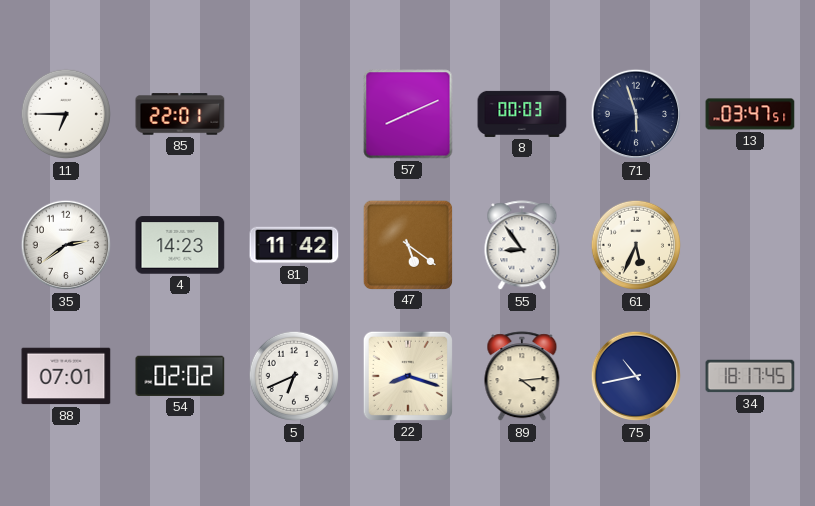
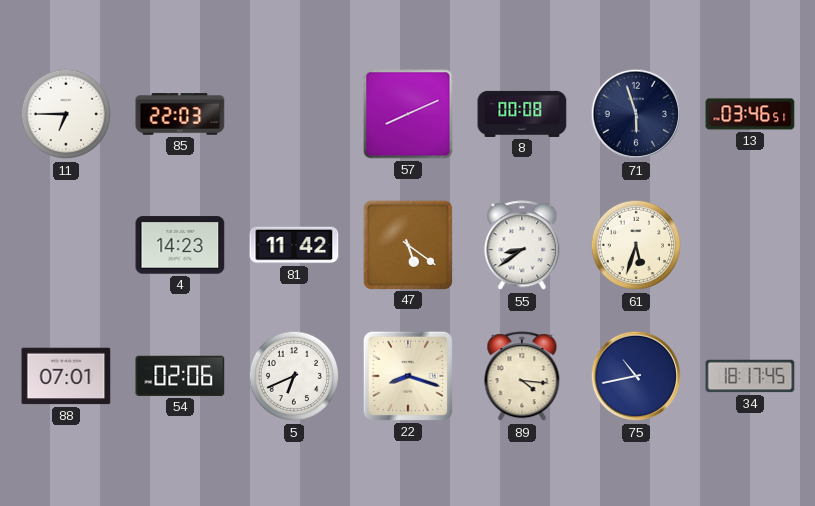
85: 22:01 -> 22:03 (180, 114)
8: 00:03 -> 00:08 (522, 114)
13: 03:47 -> 03:46 (750, 114)
35: 2:39 -> none (66, 245)
55: 8:54 -> 8:39 (522, 246)
61: 5:34 -> 5:33 (636, 245)
54: 02:02 -> 02:06 (180, 376)
89: 4:14 -> 4:16 (522, 377)
